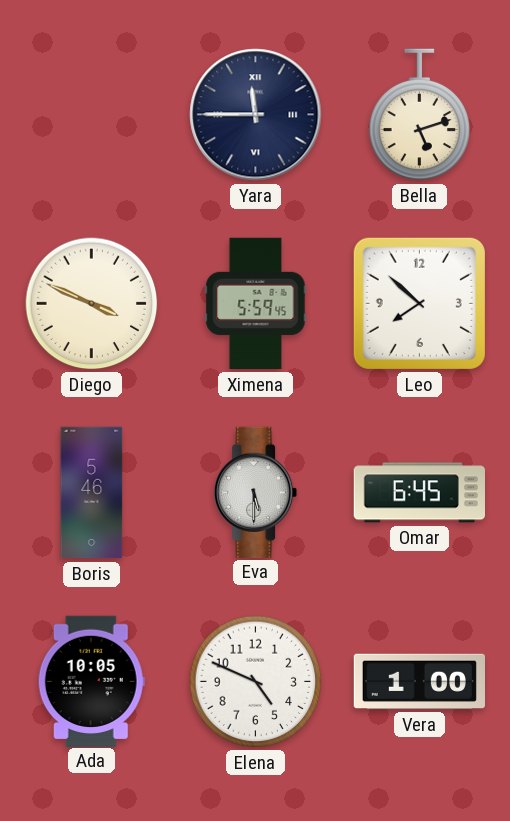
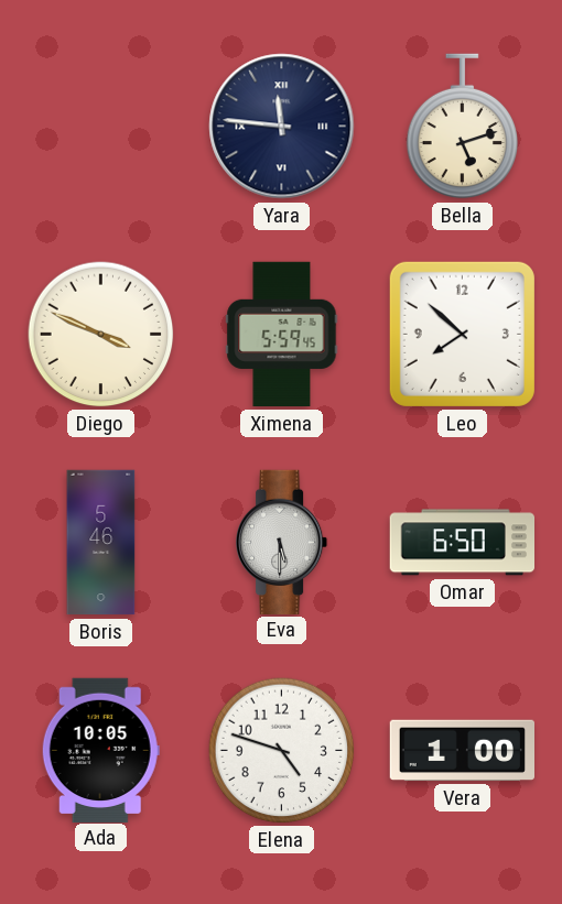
Yara: 11:45 -> 11:46 (282, 127)
Omar: 6:45 -> 6:50 (462, 543)
Elena: 4:49 -> 4:48 (282, 751)
